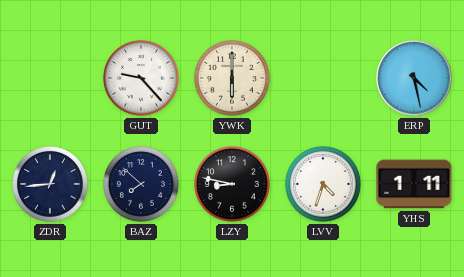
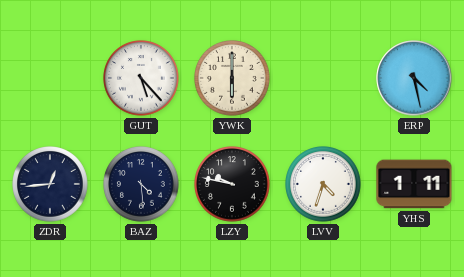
GUT: 9:23 -> 5:23 (142, 79)
BAZ: 7:52 -> 4:29 (142, 185)
LZY: 8:47 -> 9:47 (233, 185)
